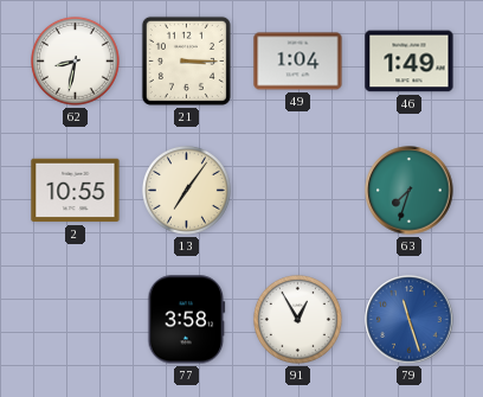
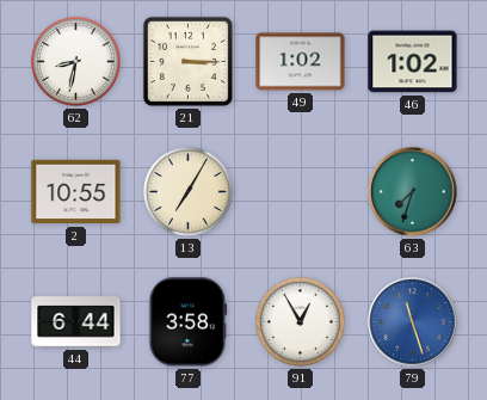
49: 1:04 -> 1:02 (301, 62)
46: 1:49 -> 1:02 (413, 62)
13: 7:06 -> 7:05 (187, 191)
44: none -> 6:44 (76, 322)
